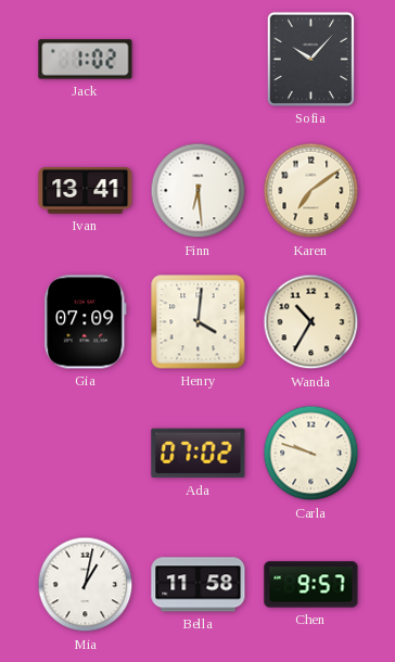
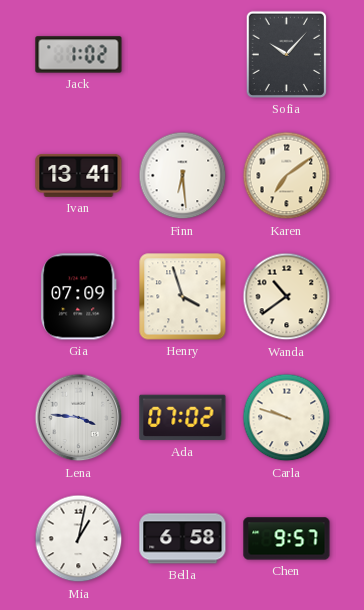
Henry: 4:01 -> 3:57 (183, 297)
Wanda: 10:35 -> 10:39 (287, 297)
Lena: none -> 3:46 (79, 418)
Bella: 11:58 -> 6:58 (183, 539)
